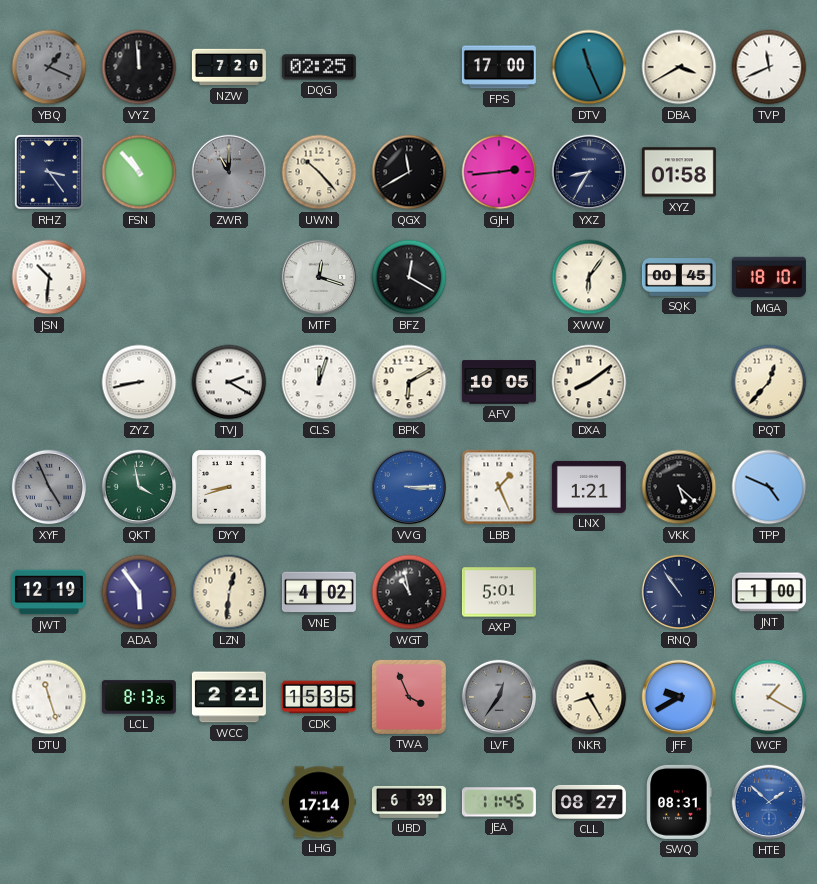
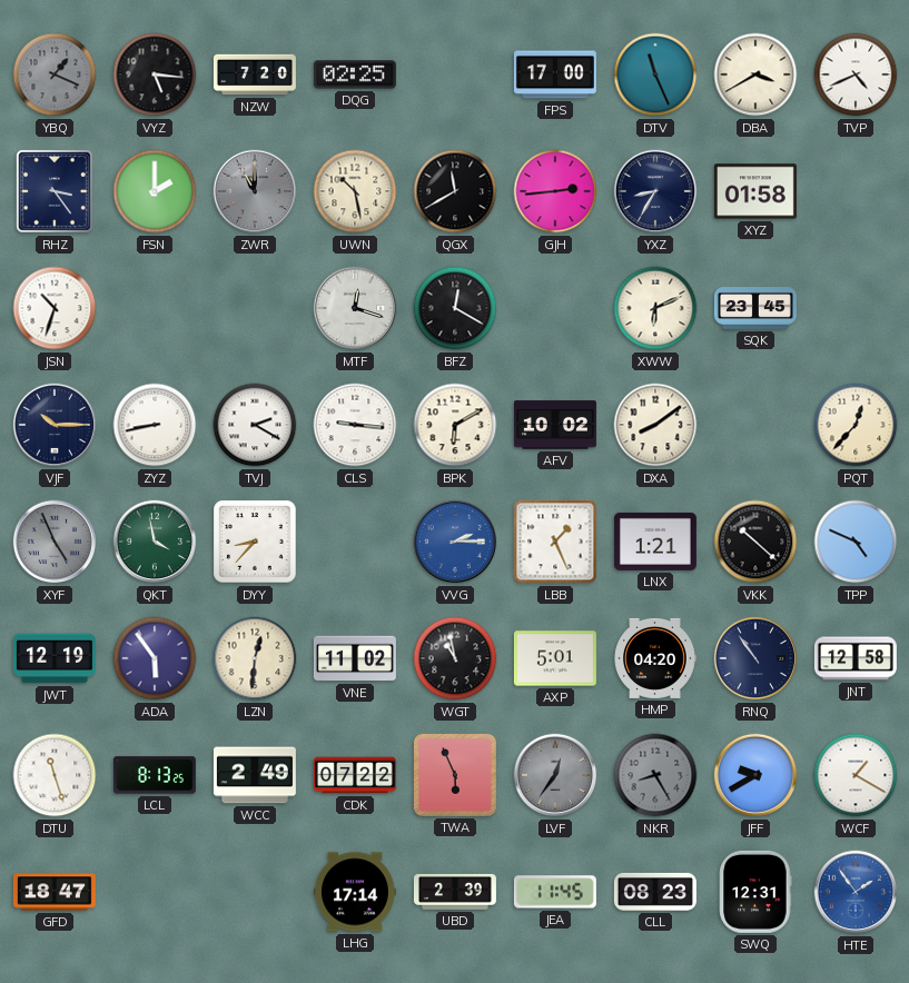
VYZ: 11:59 -> 5:16 (155, 75)
TVP: 11:41 -> 4:41 (856, 75)
FSN: 10:53 -> 2:00 (155, 191)
UWN: 10:23 -> 10:28 (355, 191)
JSN: 10:31 -> 10:33 (55, 308)
XWW: 6:06 -> 6:11 (655, 308)
SQK: 00:45 -> 23:45 (755, 309)
MGA: 18:10 -> none (769, 277)
VJF: none -> 10:15 (55, 425)
CLS: 12:03 -> 9:16 (355, 425)
AFV: 10:05 -> 10:02 (555, 425)
DYY: 8:42 -> 8:37 (255, 542)
VVG: 3:15 -> 2:15 (455, 542)
VKK: 5:22 -> 10:22 (755, 542)
VNE: 4:02 -> 11:02 (355, 658)
HMP: none -> 04:20 (655, 658)
JNT: 1:00 -> 12:58 (856, 658)
WCC: 2:21 -> 2:49 (255, 775)
CDK: 15:35 -> 07:22 (355, 775)
TWA: 3:56 -> 5:56 (455, 775)
NKR dial: cream -> grey (655, 775)
GFD: none -> 18:47 (55, 892)
UBD: 6:39 -> 2:39 (455, 892)
CLL: 08:27 -> 08:23 (655, 892)
SWQ: 08:31 -> 12:31 (755, 892)
HTE: 1:52 -> 1:54 (856, 892)
